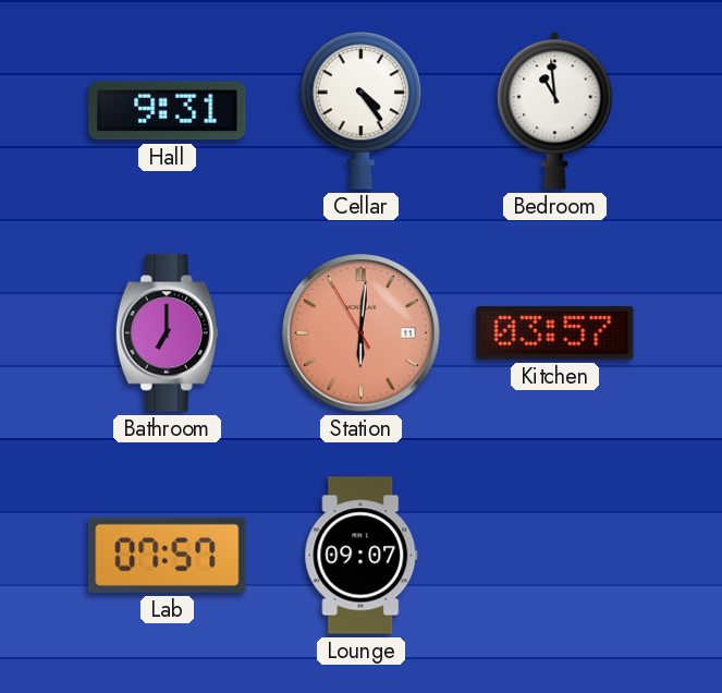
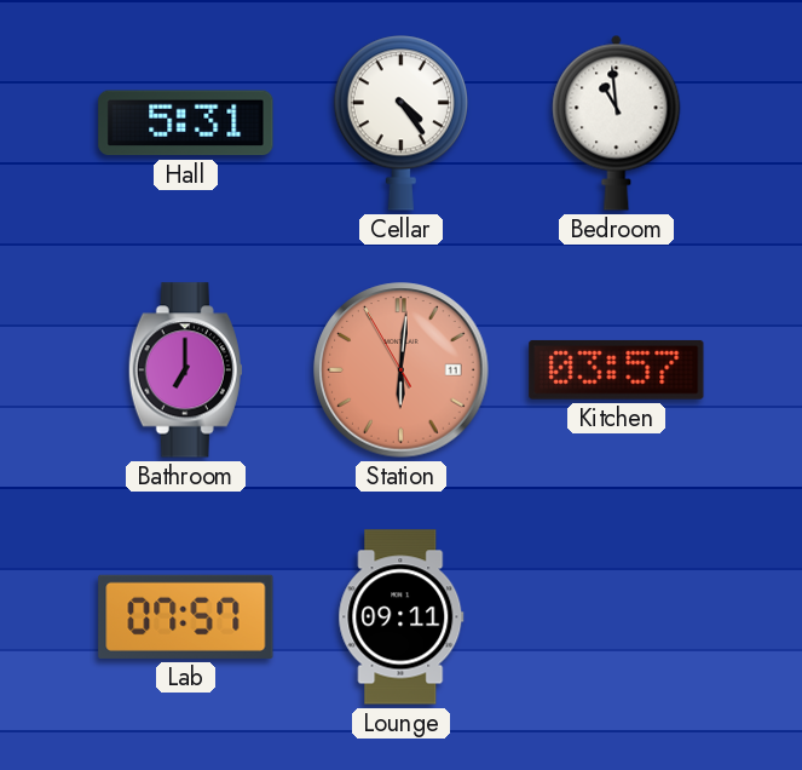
Hall: 9:31 -> 5:31 (186, 123)
Lounge: 09:07 -> 09:11 (402, 617)
